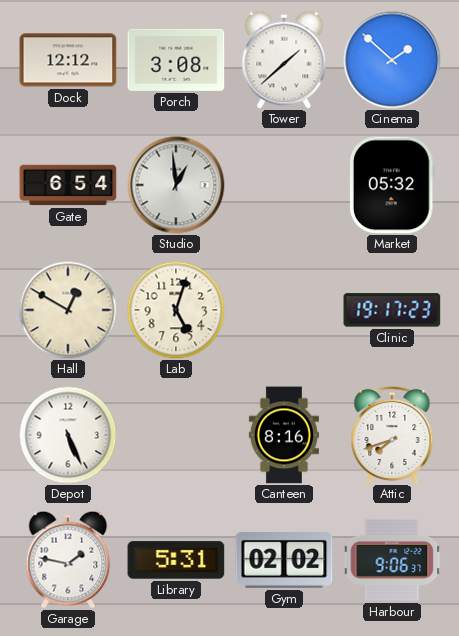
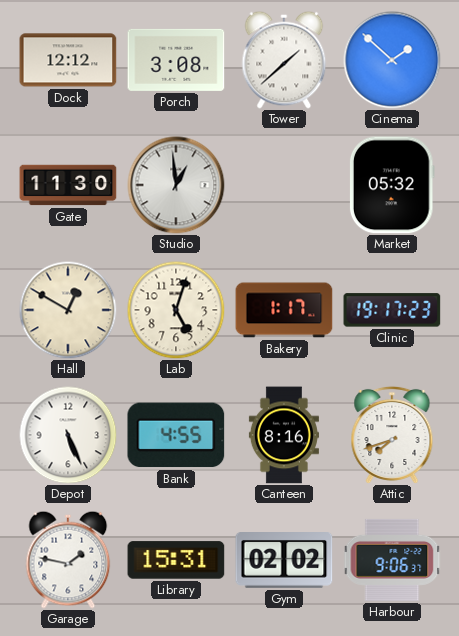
Gate: 6:54 -> 11:30 (68, 185)
Bakery: none -> 1:17 (284, 310)
Bank: none -> 4:55 (176, 435)
Library: 5:31 -> 15:31 (176, 560)
